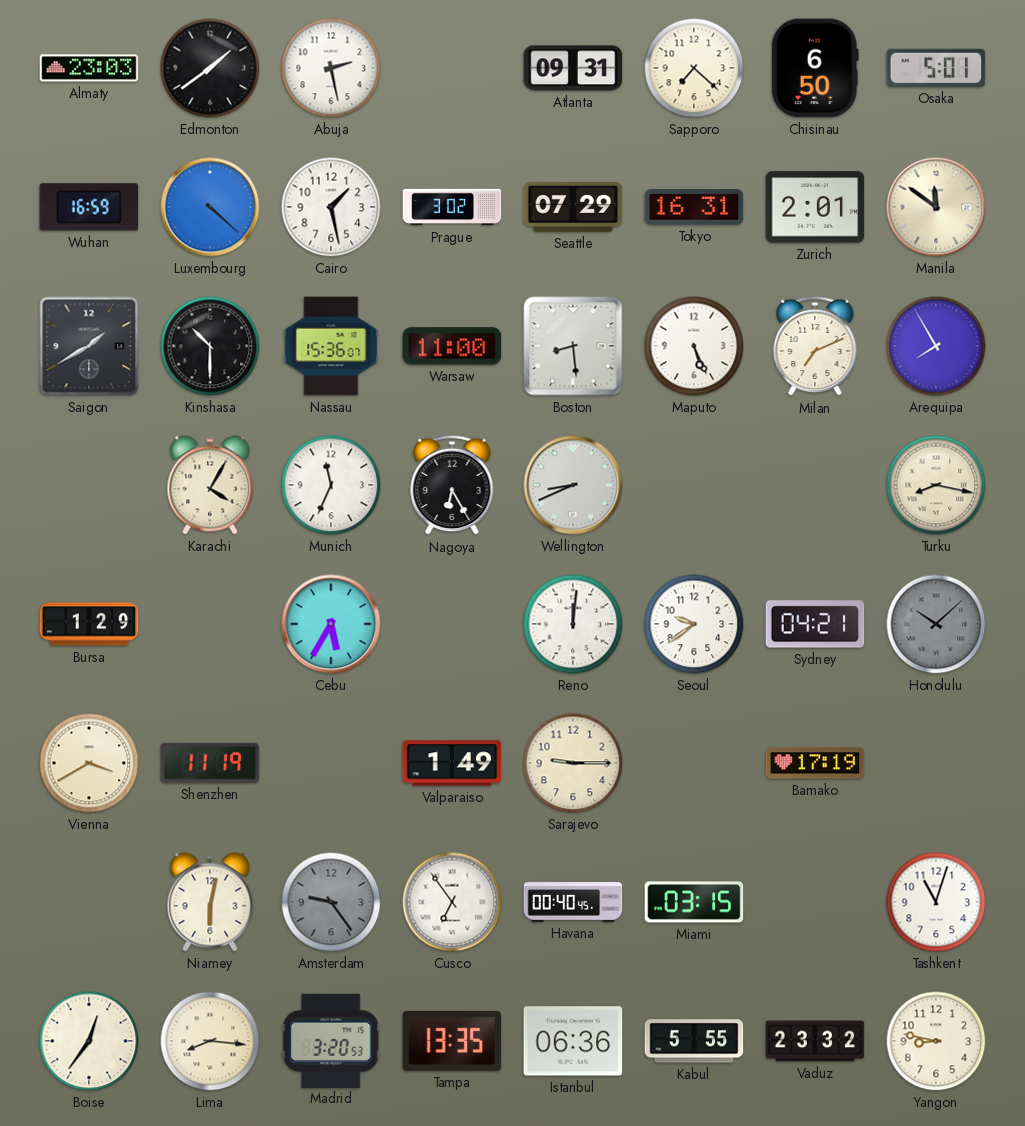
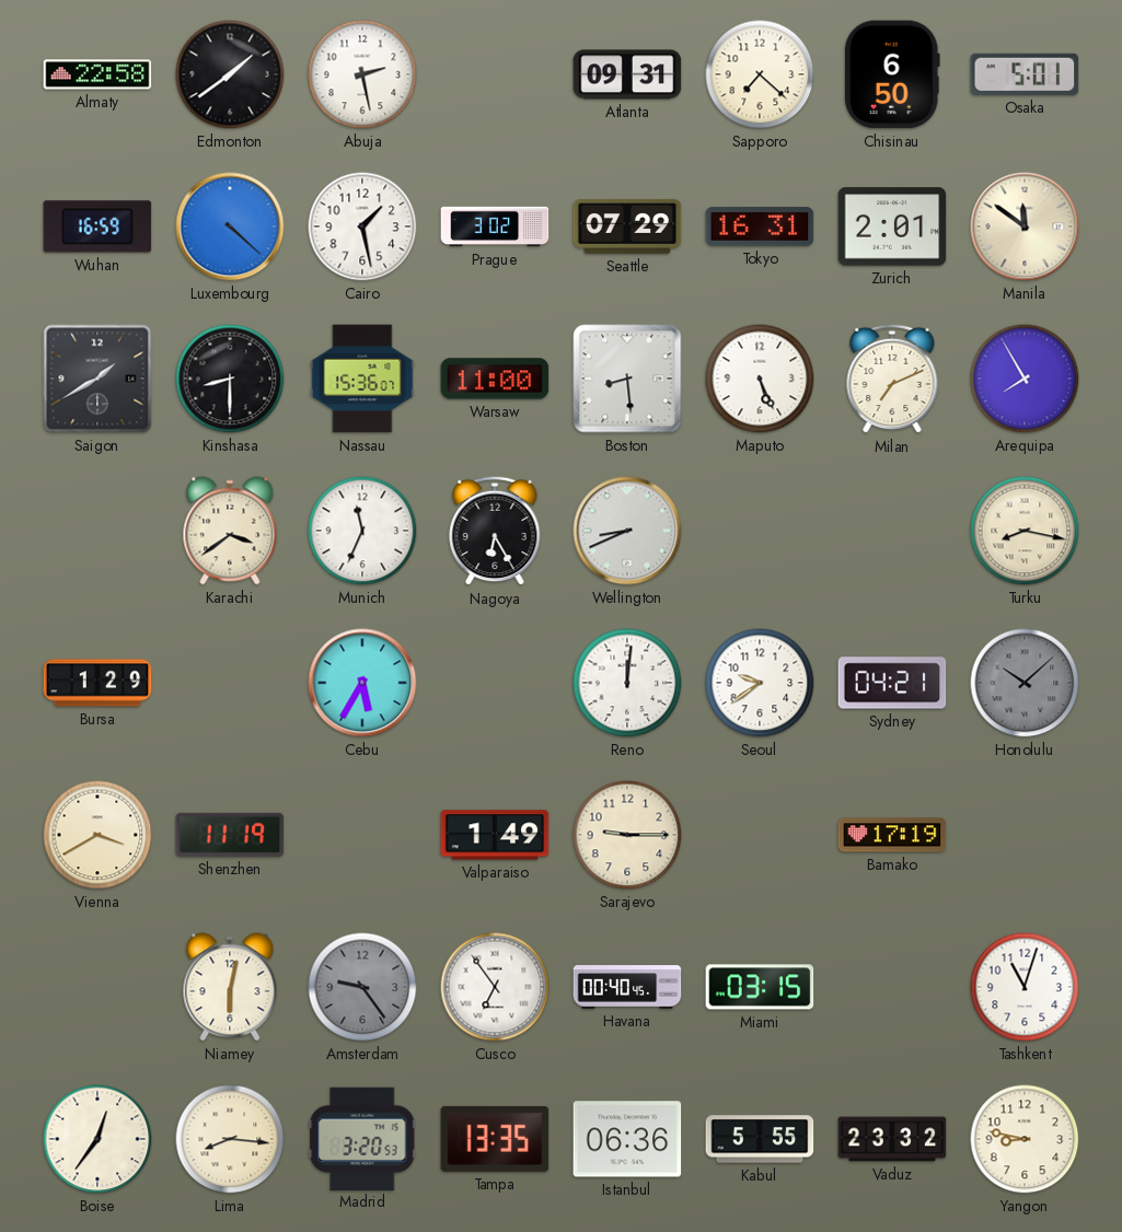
Almaty: 23:03 -> 22:58 (97, 74)
Kinshasa: 10:30 -> 8:30 (230, 379)
Karachi: 4:05 -> 3:39 (230, 531)
